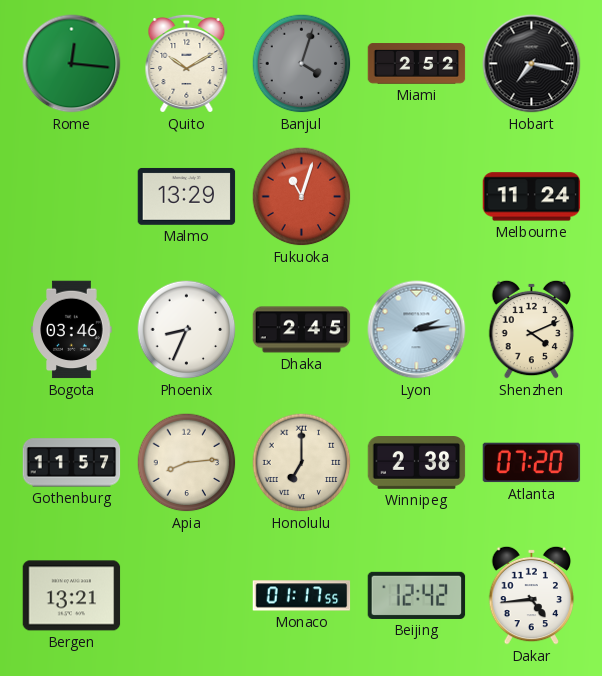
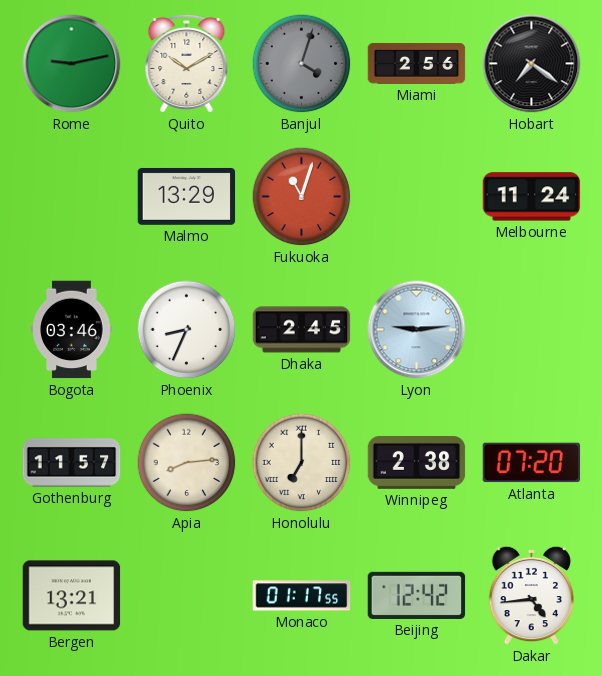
Rome: 12:16 -> 9:13 (72, 64)
Miami: 2:52 -> 2:56 (417, 64)
Hobart: 7:17 -> 7:21 (532, 64)
Lyon: 2:14 -> 9:14 (417, 330)
Shenzhen: 4:11 -> none (532, 329)
